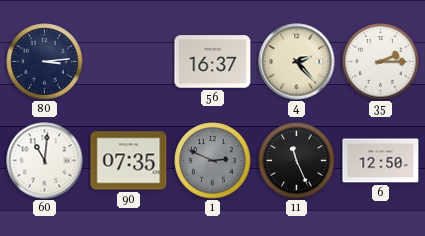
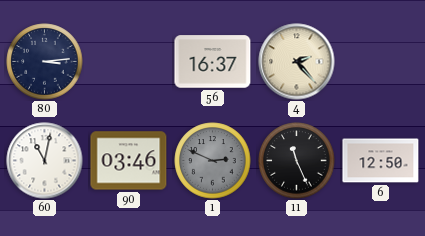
35: 2:15 -> none (381, 62)
60: 11:01 -> 11:02 (45, 161)
90: 07:35 -> 03:46 (129, 161)
